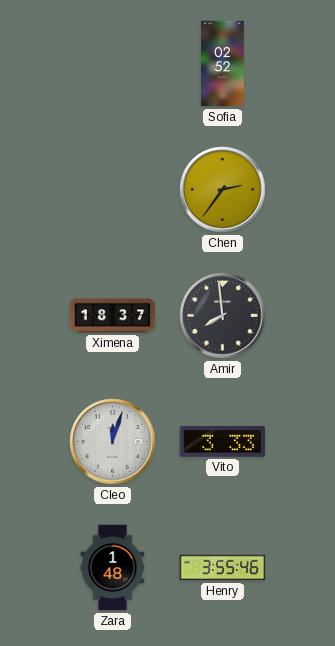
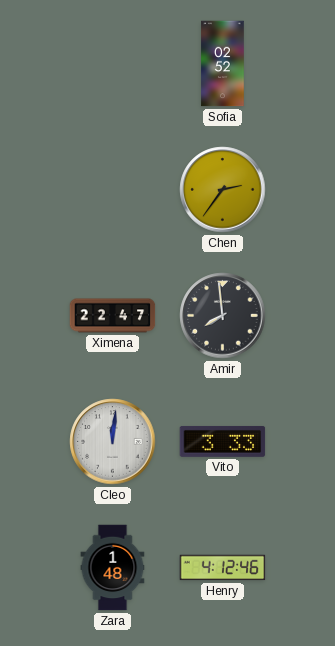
Ximena: 18:37 -> 22:47 (113, 316)
Cleo: 12:03 -> 12:01 (113, 442)
Henry: 3:55 -> 4:12 (223, 568)
